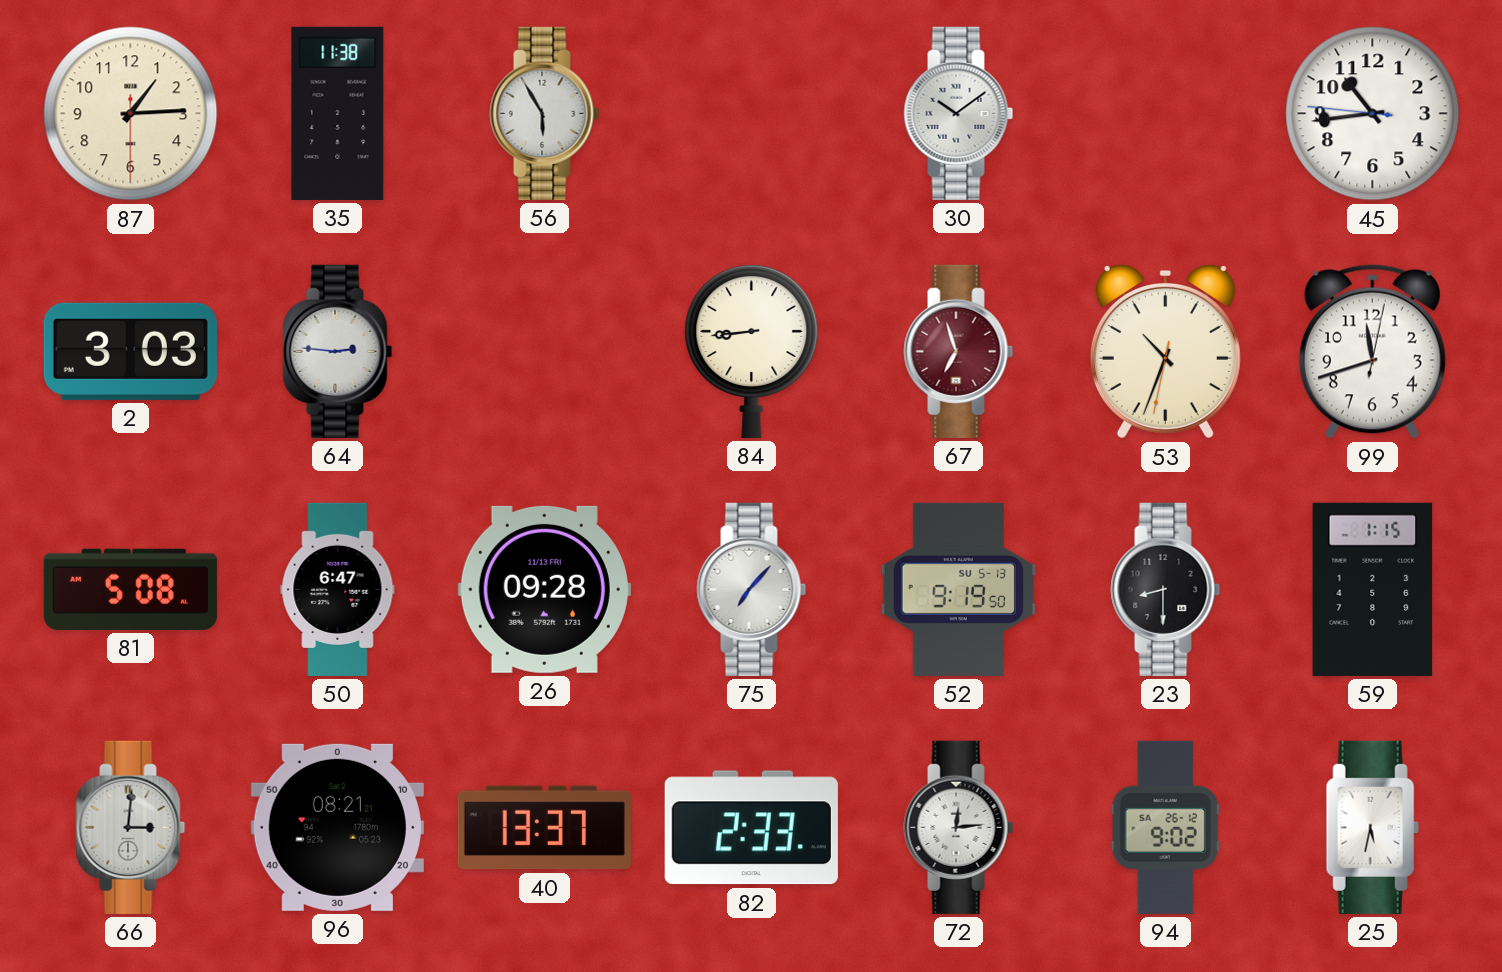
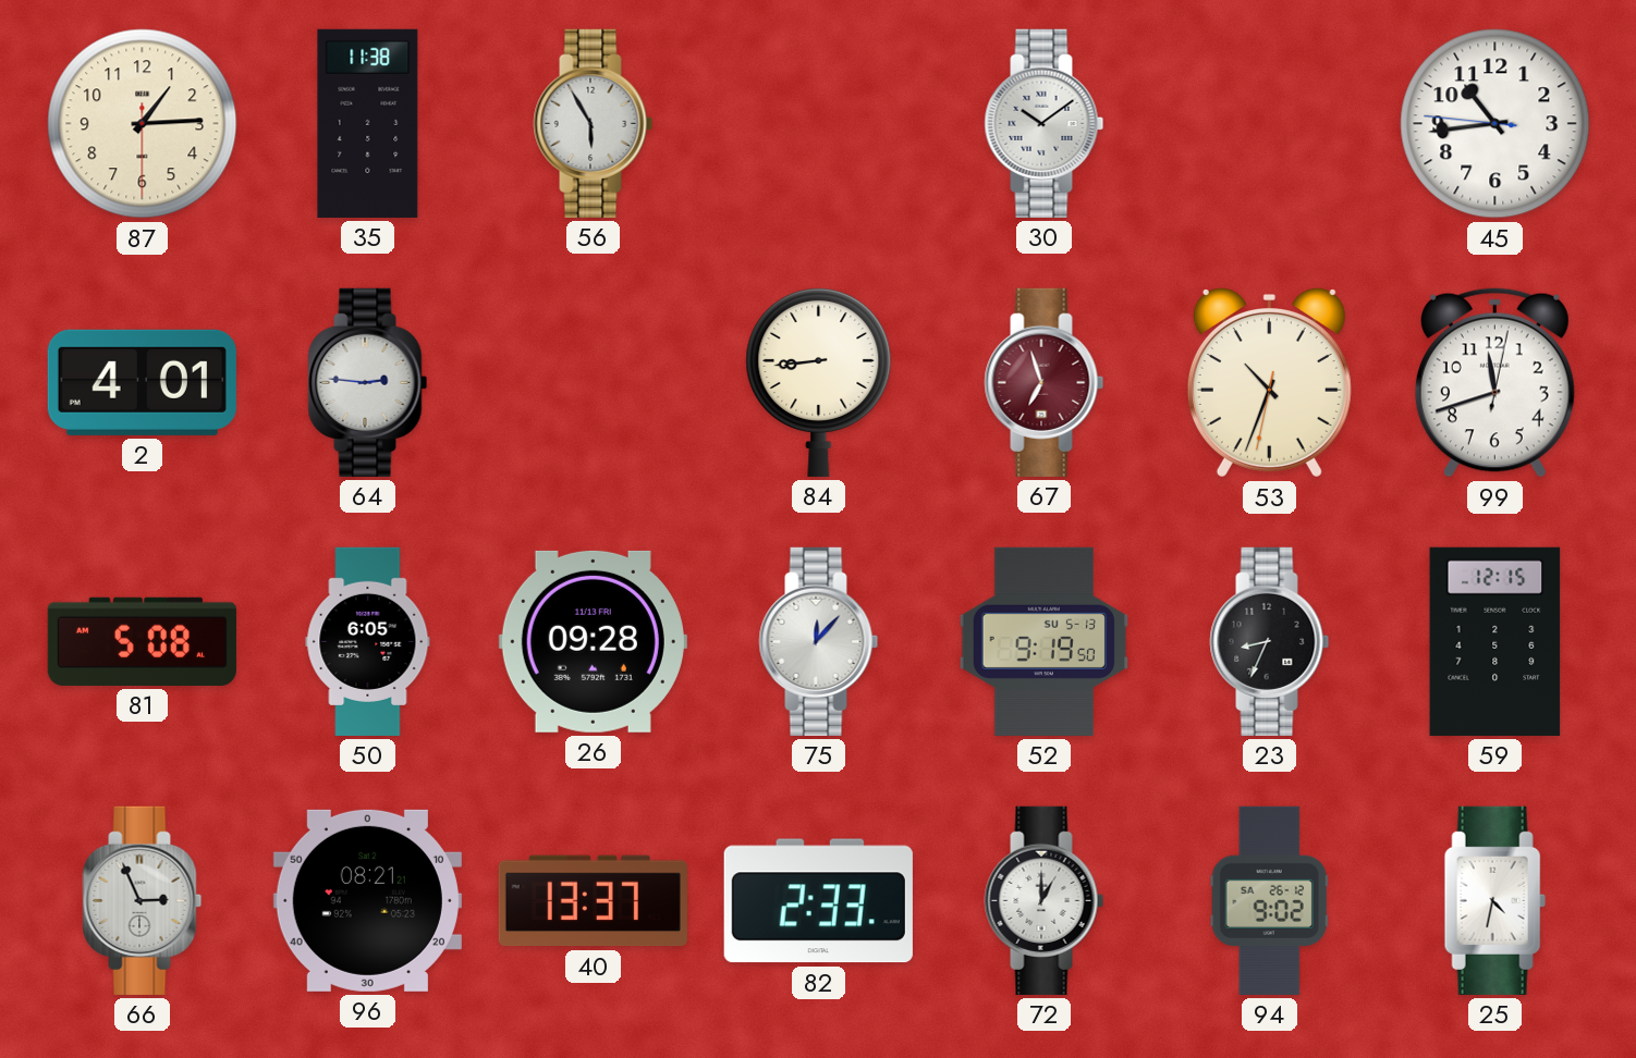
2: 3:03 -> 4:01 (142, 382)
50: 6:47 -> 6:05 (368, 641)
75: 7:07 -> 12:07 (819, 641)
23: 8:30 -> 8:34 (1270, 641)
59: 1:15 -> 12:15 (1495, 641)
66: 3:01 -> 2:56 (143, 900)
72: 12:14 -> 1:00 (1045, 900)
25: 5:32 -> 4:32 (1494, 900)
